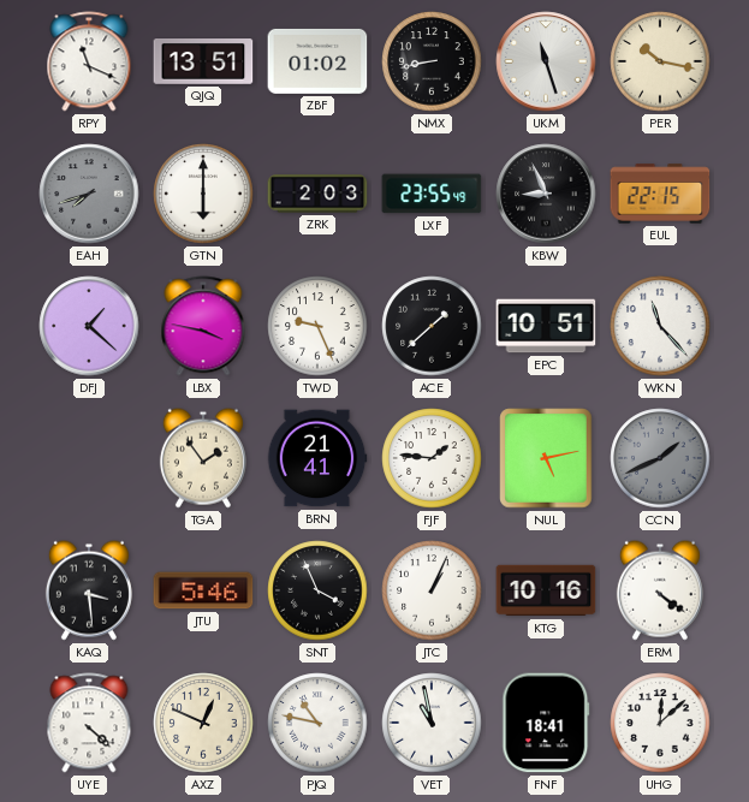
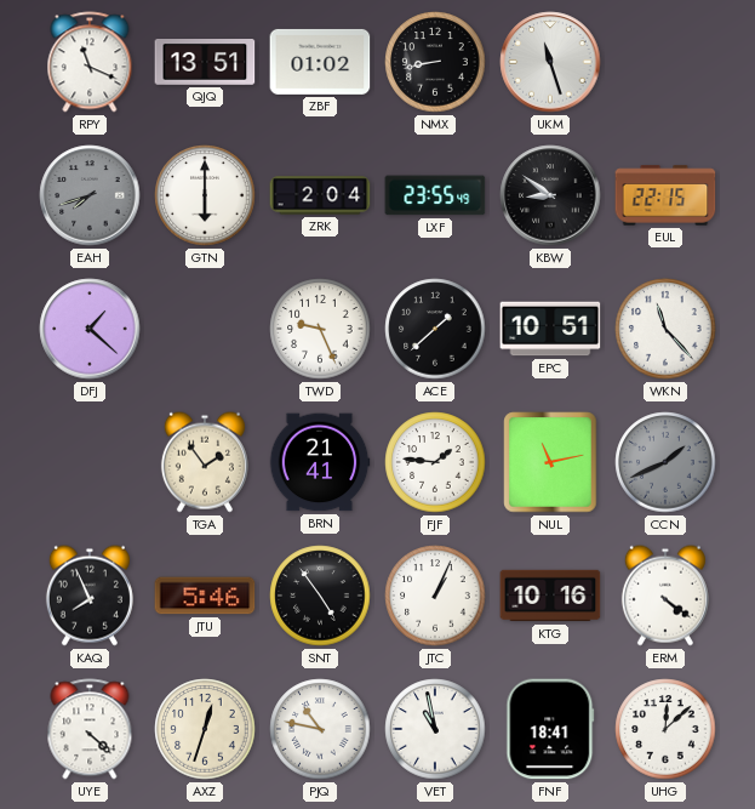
PER: 10:17 -> none (660, 61)
ZRK: 2:03 -> 2:04 (320, 195)
KBW: 8:56 -> 8:51 (550, 195)
LBX: 3:47 -> none (203, 326)
NUL: 5:13 -> 11:13 (550, 462)
KAQ: 3:29 -> 7:56 (90, 596)
SNT: 3:56 -> 4:54 (320, 596)
AXZ: 12:49 -> 12:33 (205, 729)
